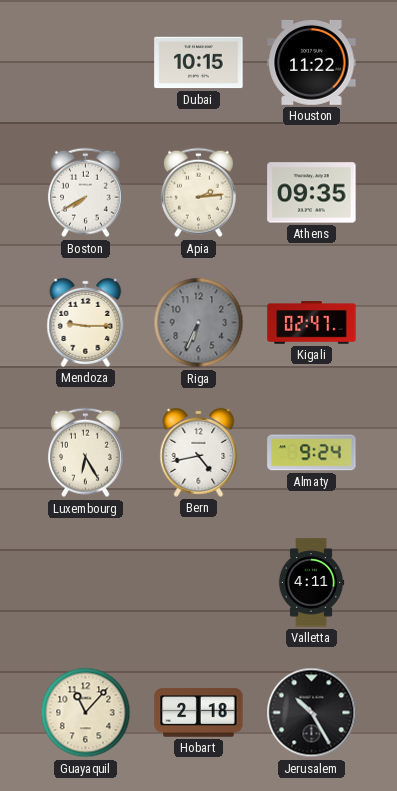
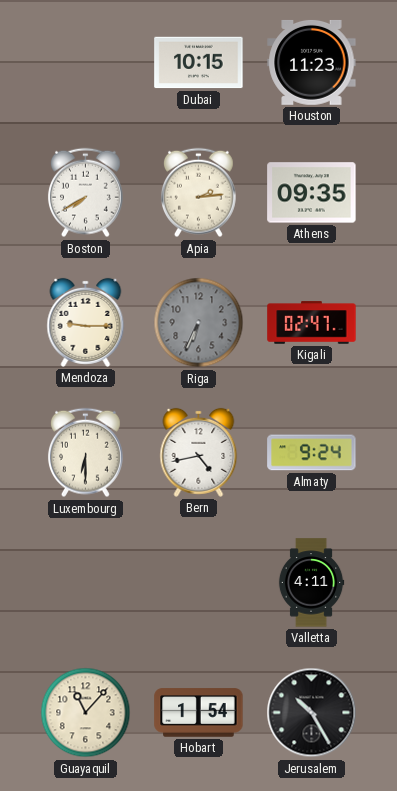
Houston: 11:22 -> 11:23 (312, 62)
Luxembourg: 6:25 -> 6:30 (86, 453)
Hobart: 2:18 -> 1:54 (199, 713)
